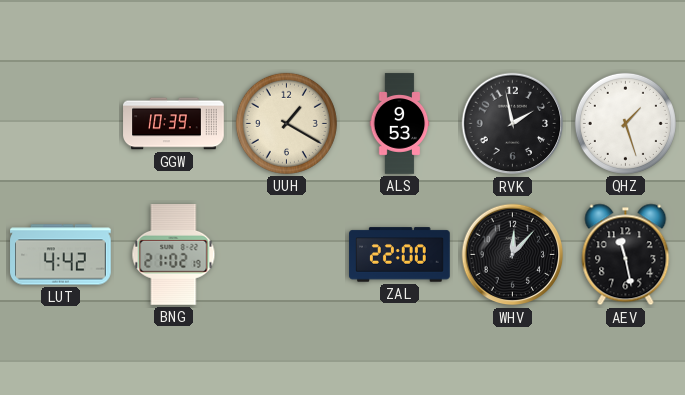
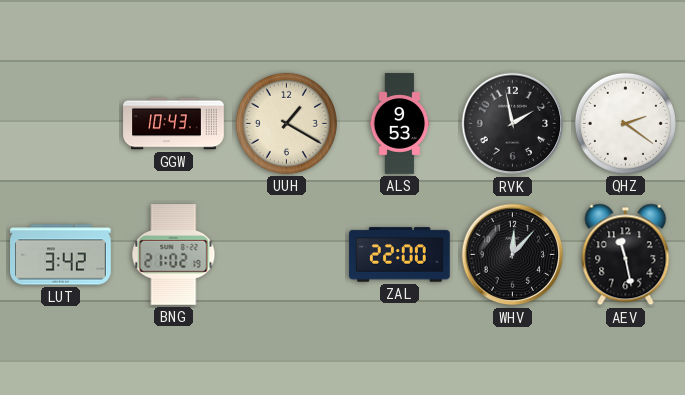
GGW: 10:39 -> 10:43 (174, 124)
QHZ: 1:27 -> 2:21 (625, 123)
LUT: 4:42 -> 3:42 (61, 255)
